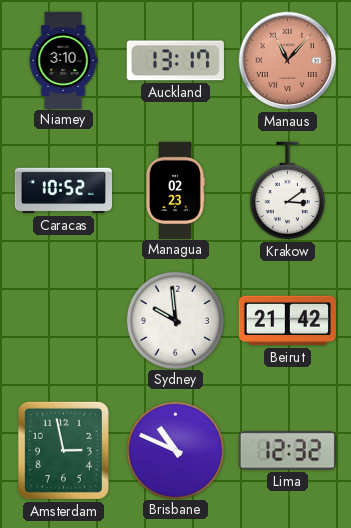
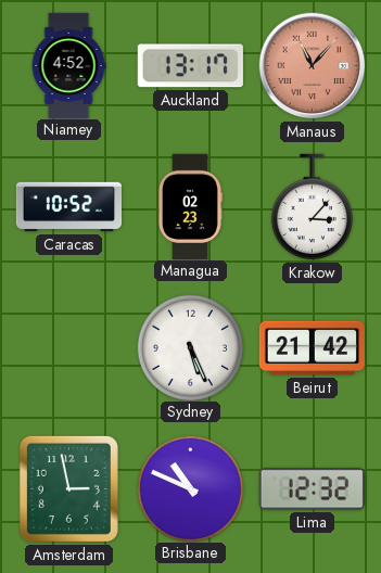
Niamey: 3:10 -> 4:52 (68, 65)
Krakow: 3:09 -> 3:07 (312, 207)
Sydney: 9:59 -> 5:26 (190, 347)
